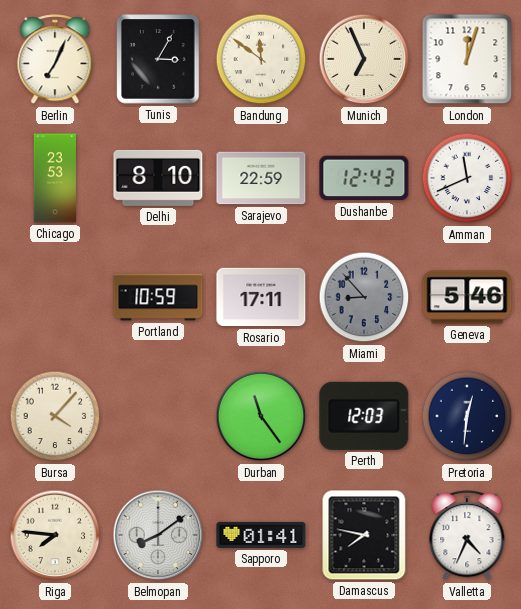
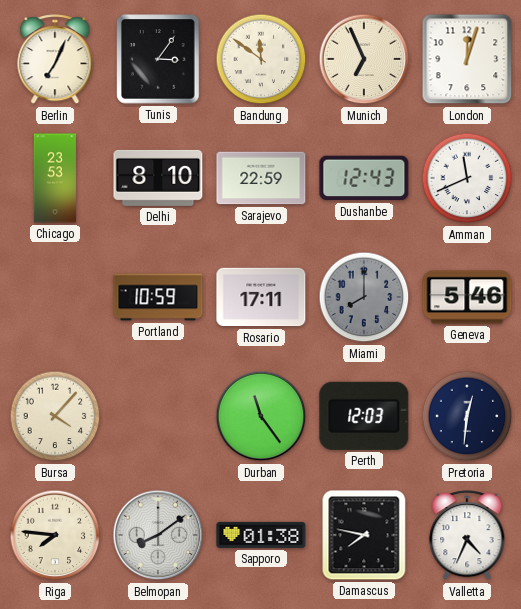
Tunis: 3:05 -> 3:06 (158, 59)
Miami: 8:53 -> 8:00 (364, 297)
Sapporo: 01:41 -> 01:38 (261, 535)
